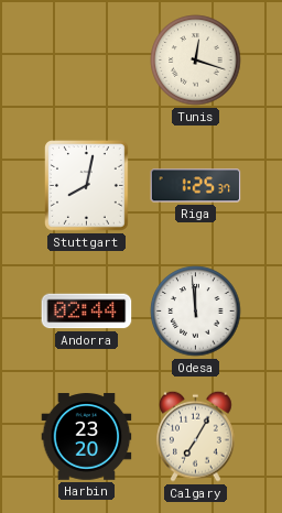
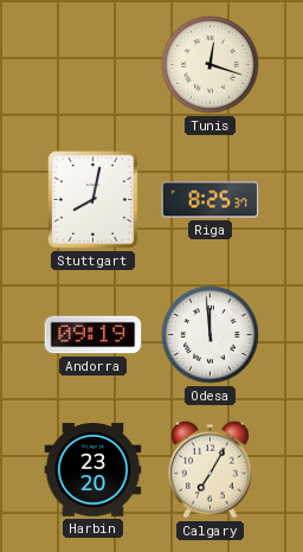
Riga: 1:25 -> 8:25 (211, 200)
Andorra: 02:44 -> 09:19 (94, 335)
